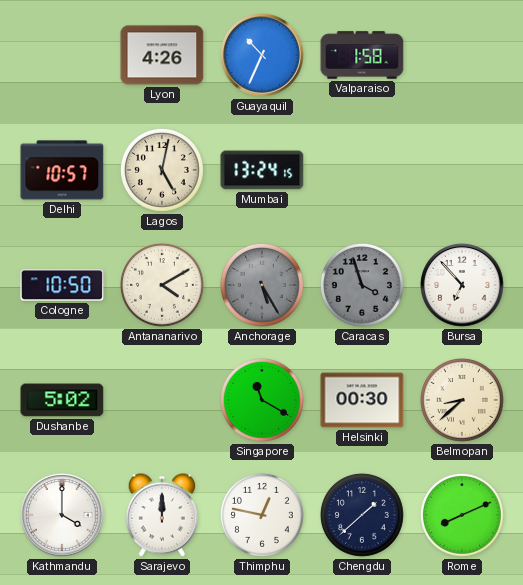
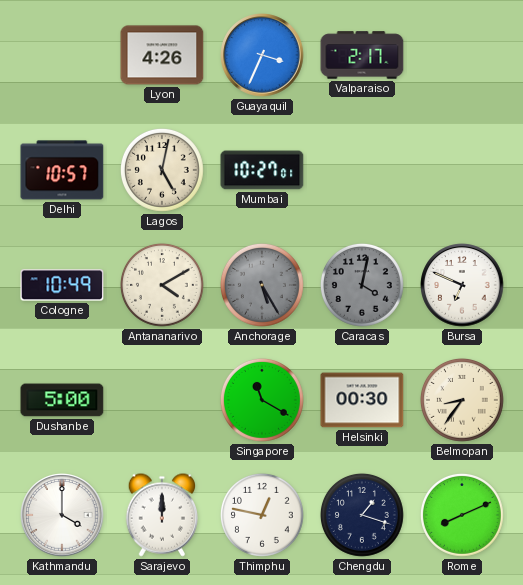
Guayaquil: 10:34 -> 3:34 (262, 55)
Valparaiso: 1:58 -> 2:17 (362, 55)
Mumbai: 13:24 -> 10:27 (262, 170)
Cologne: 10:50 -> 10:49 (62, 285)
Caracas: 3:57 -> 4:02 (362, 285)
Bursa: 6:53 -> 6:49 (462, 285)
Dushanbe: 5:02 -> 5:00 (62, 400)
Belmopan: 8:38 -> 8:36 (462, 400)
Chengdu: 1:38 -> 1:18 (362, 515)
